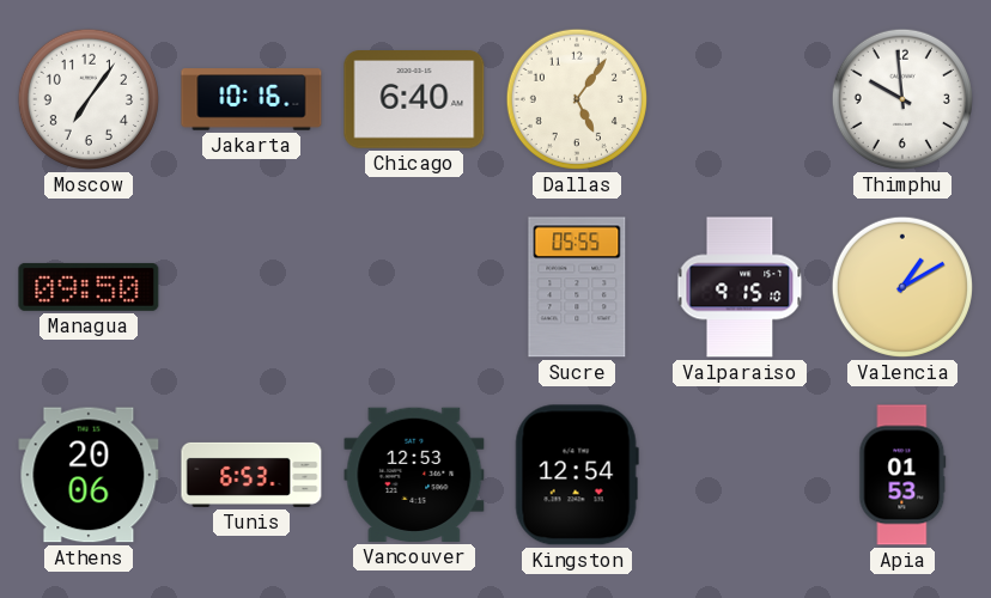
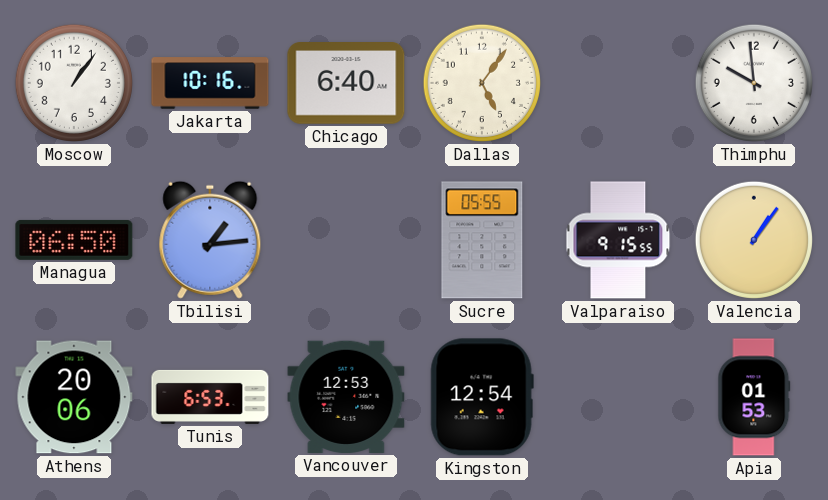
Moscow: 7:06 -> 1:06 (74, 83)
Managua: 09:50 -> 06:50 (74, 240)
Tbilisi: none -> 1:14 (210, 240)
Valparaiso: 9:15:10 -> 9:15:55 (618, 240)
Valencia: 1:10 -> 1:06 (754, 240)
